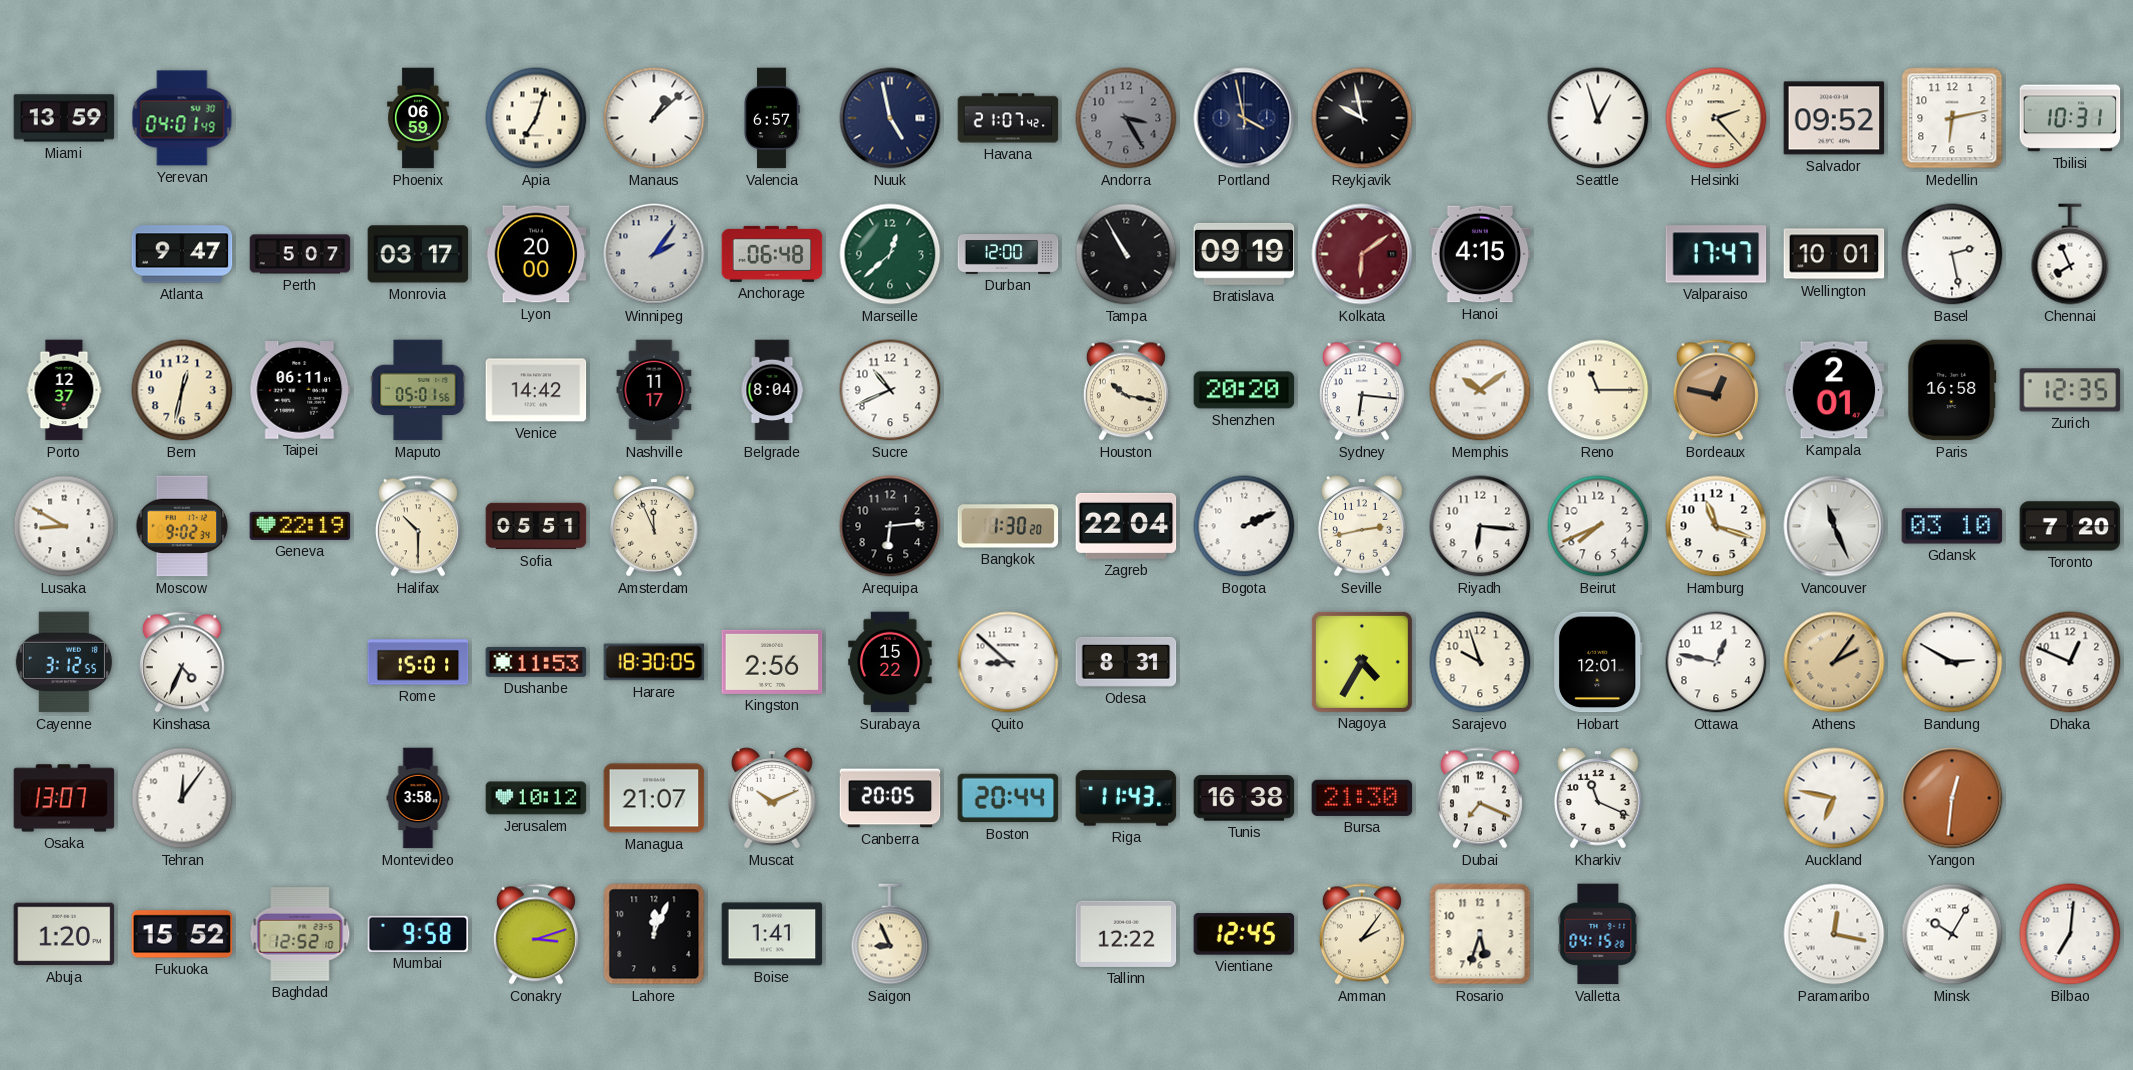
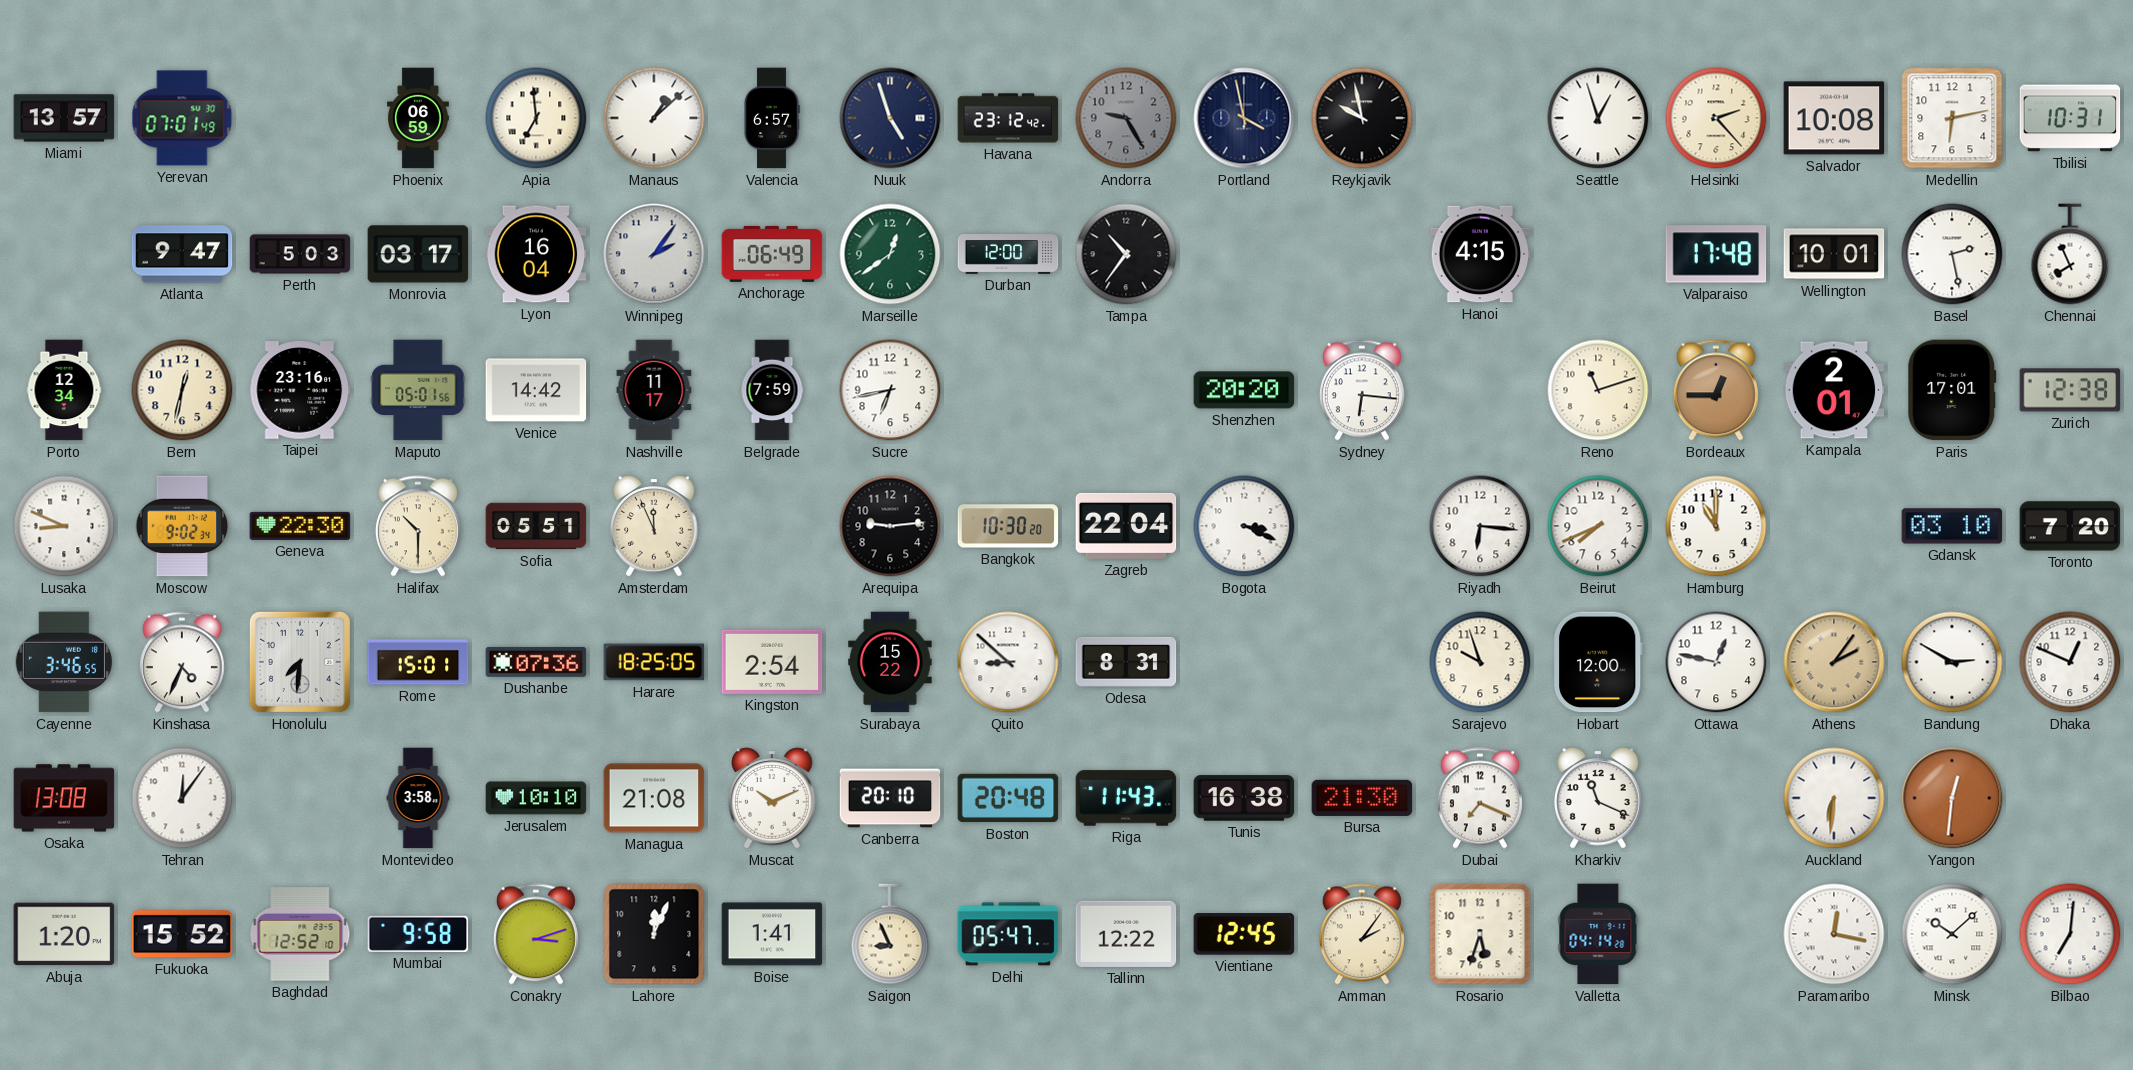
Miami: 13:59 -> 13:57 (64, 118)
Yerevan: 04:01 -> 07:01 (182, 118)
Apia: 7:03 -> 6:59 (536, 118)
Nuuk: 4:58 -> 4:57 (890, 118)
Havana: 21:07 -> 23:12 (1008, 118)
Andorra: 3:25 -> 9:25 (1126, 118)
Salvador: 09:52 -> 10:08 (1834, 118)
Perth: 5:07 -> 5:03 (300, 254)
Lyon: 20:00 -> 16:04 (536, 254)
Anchorage: 06:48 -> 06:49 (772, 254)
Marseille: 12:38 -> 12:39 (890, 254)
Tampa: 10:55 -> 10:36 (1126, 254)
Bratislava: 09:19 -> none (1244, 254)
Kolkata: 6:09 -> none (1362, 254)
Valparaiso: 17:47 -> 17:48 (1716, 254)
Porto: 12:37 -> 12:34 (64, 390)
Taipei: 06:11 -> 23:16 (300, 390)
Belgrade: 8:04 -> 7:59 (772, 390)
Sucre: 10:41 -> 6:43 (890, 390)
Houston: 10:17 -> none (1126, 390)
Memphis: 10:09 -> none (1480, 390)
Reno: 11:15 -> 11:12 (1598, 390)
Bordeaux: 12:47 -> 12:45 (1716, 390)
Paris: 16:58 -> 17:01 (1952, 390)
Zurich: 12:35 -> 12:38 (2070, 390)
Lusaka: 8:50 -> 8:49 (64, 526)
Geneva: 22:19 -> 22:30 (300, 526)
Arequipa: 6:14 -> 9:14 (890, 526)
Bangkok: 1:30 -> 10:30 (1008, 526)
Bogota: 2:11 -> 3:19 (1244, 526)
Seville: 2:43 -> none (1362, 526)
Hamburg: 11:18 -> 11:00 (1716, 526)
Vancouver: 11:26 -> none (1834, 526)
Cayenne: 3:12 -> 3:46 (64, 662)
Honolulu: none -> 7:31 (300, 662)
Dushanbe: 11:53 -> 07:36 (536, 662)
Harare: 18:30 -> 18:25 (654, 662)
Kingston: 2:56 -> 2:54 (772, 662)
Nagoya: 4:35 -> none (1362, 662)
Hobart: 12:01 -> 12:00 (1598, 662)
Osaka: 13:07 -> 13:08 (64, 798)
Jerusalem: 10:12 -> 10:10 (536, 798)
Managua: 21:07 -> 21:08 (654, 798)
Canberra: 20:05 -> 20:10 (890, 798)
Boston: 20:44 -> 20:48 (1008, 798)
Auckland: 6:47 -> 6:31 (1834, 798)
Delhi: none -> 05:47 (1008, 934)
Valletta: 04:15 -> 04:14 (1598, 934)
Minsk: 10:05 -> 10:08 (1952, 934)
